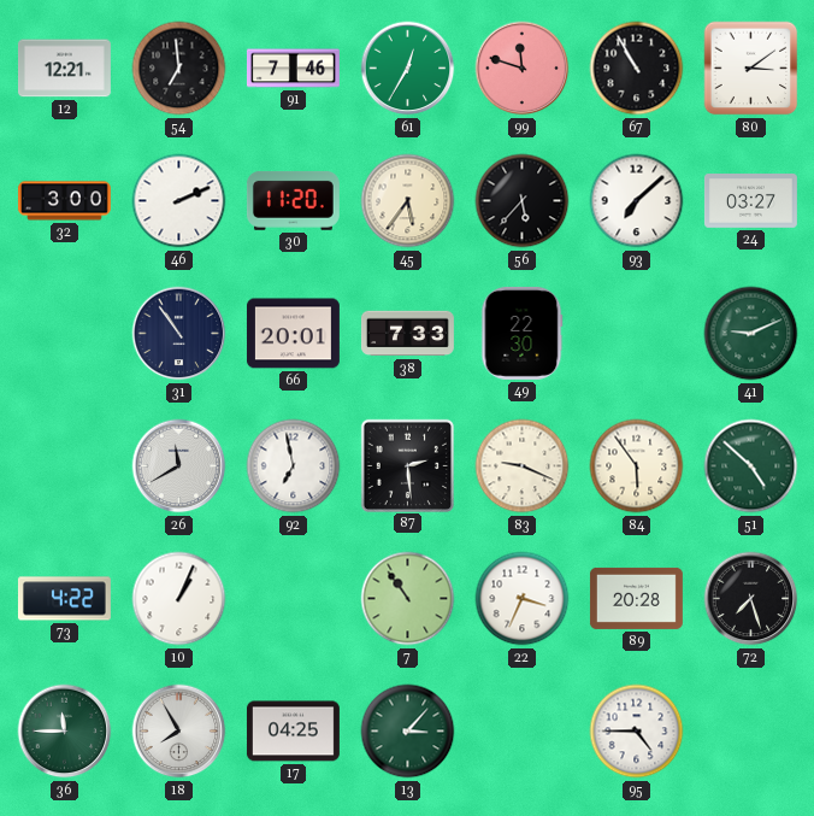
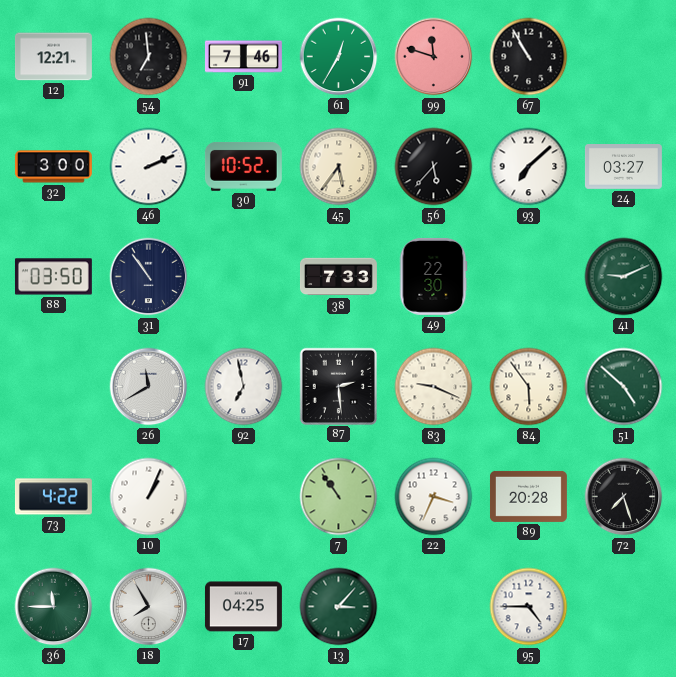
80: 3:09 -> none (751, 69)
30: 11:20 -> 10:52 (243, 166)
88: none -> 03:50 (53, 277)
66: 20:01 -> none (293, 334)
